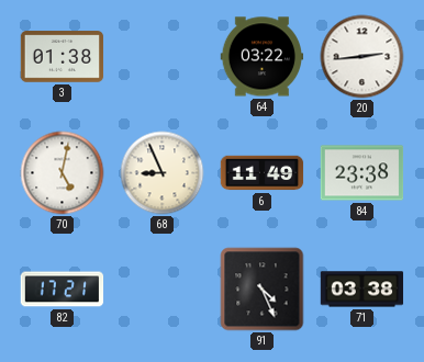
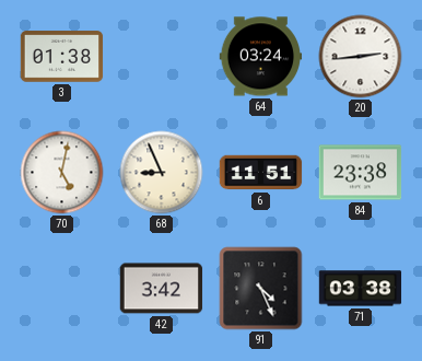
64: 03:22 -> 03:24 (261, 57)
6: 11:49 -> 11:51 (261, 173)
82: 17:21 -> none (63, 290)
42: none -> 3:42 (162, 289)
